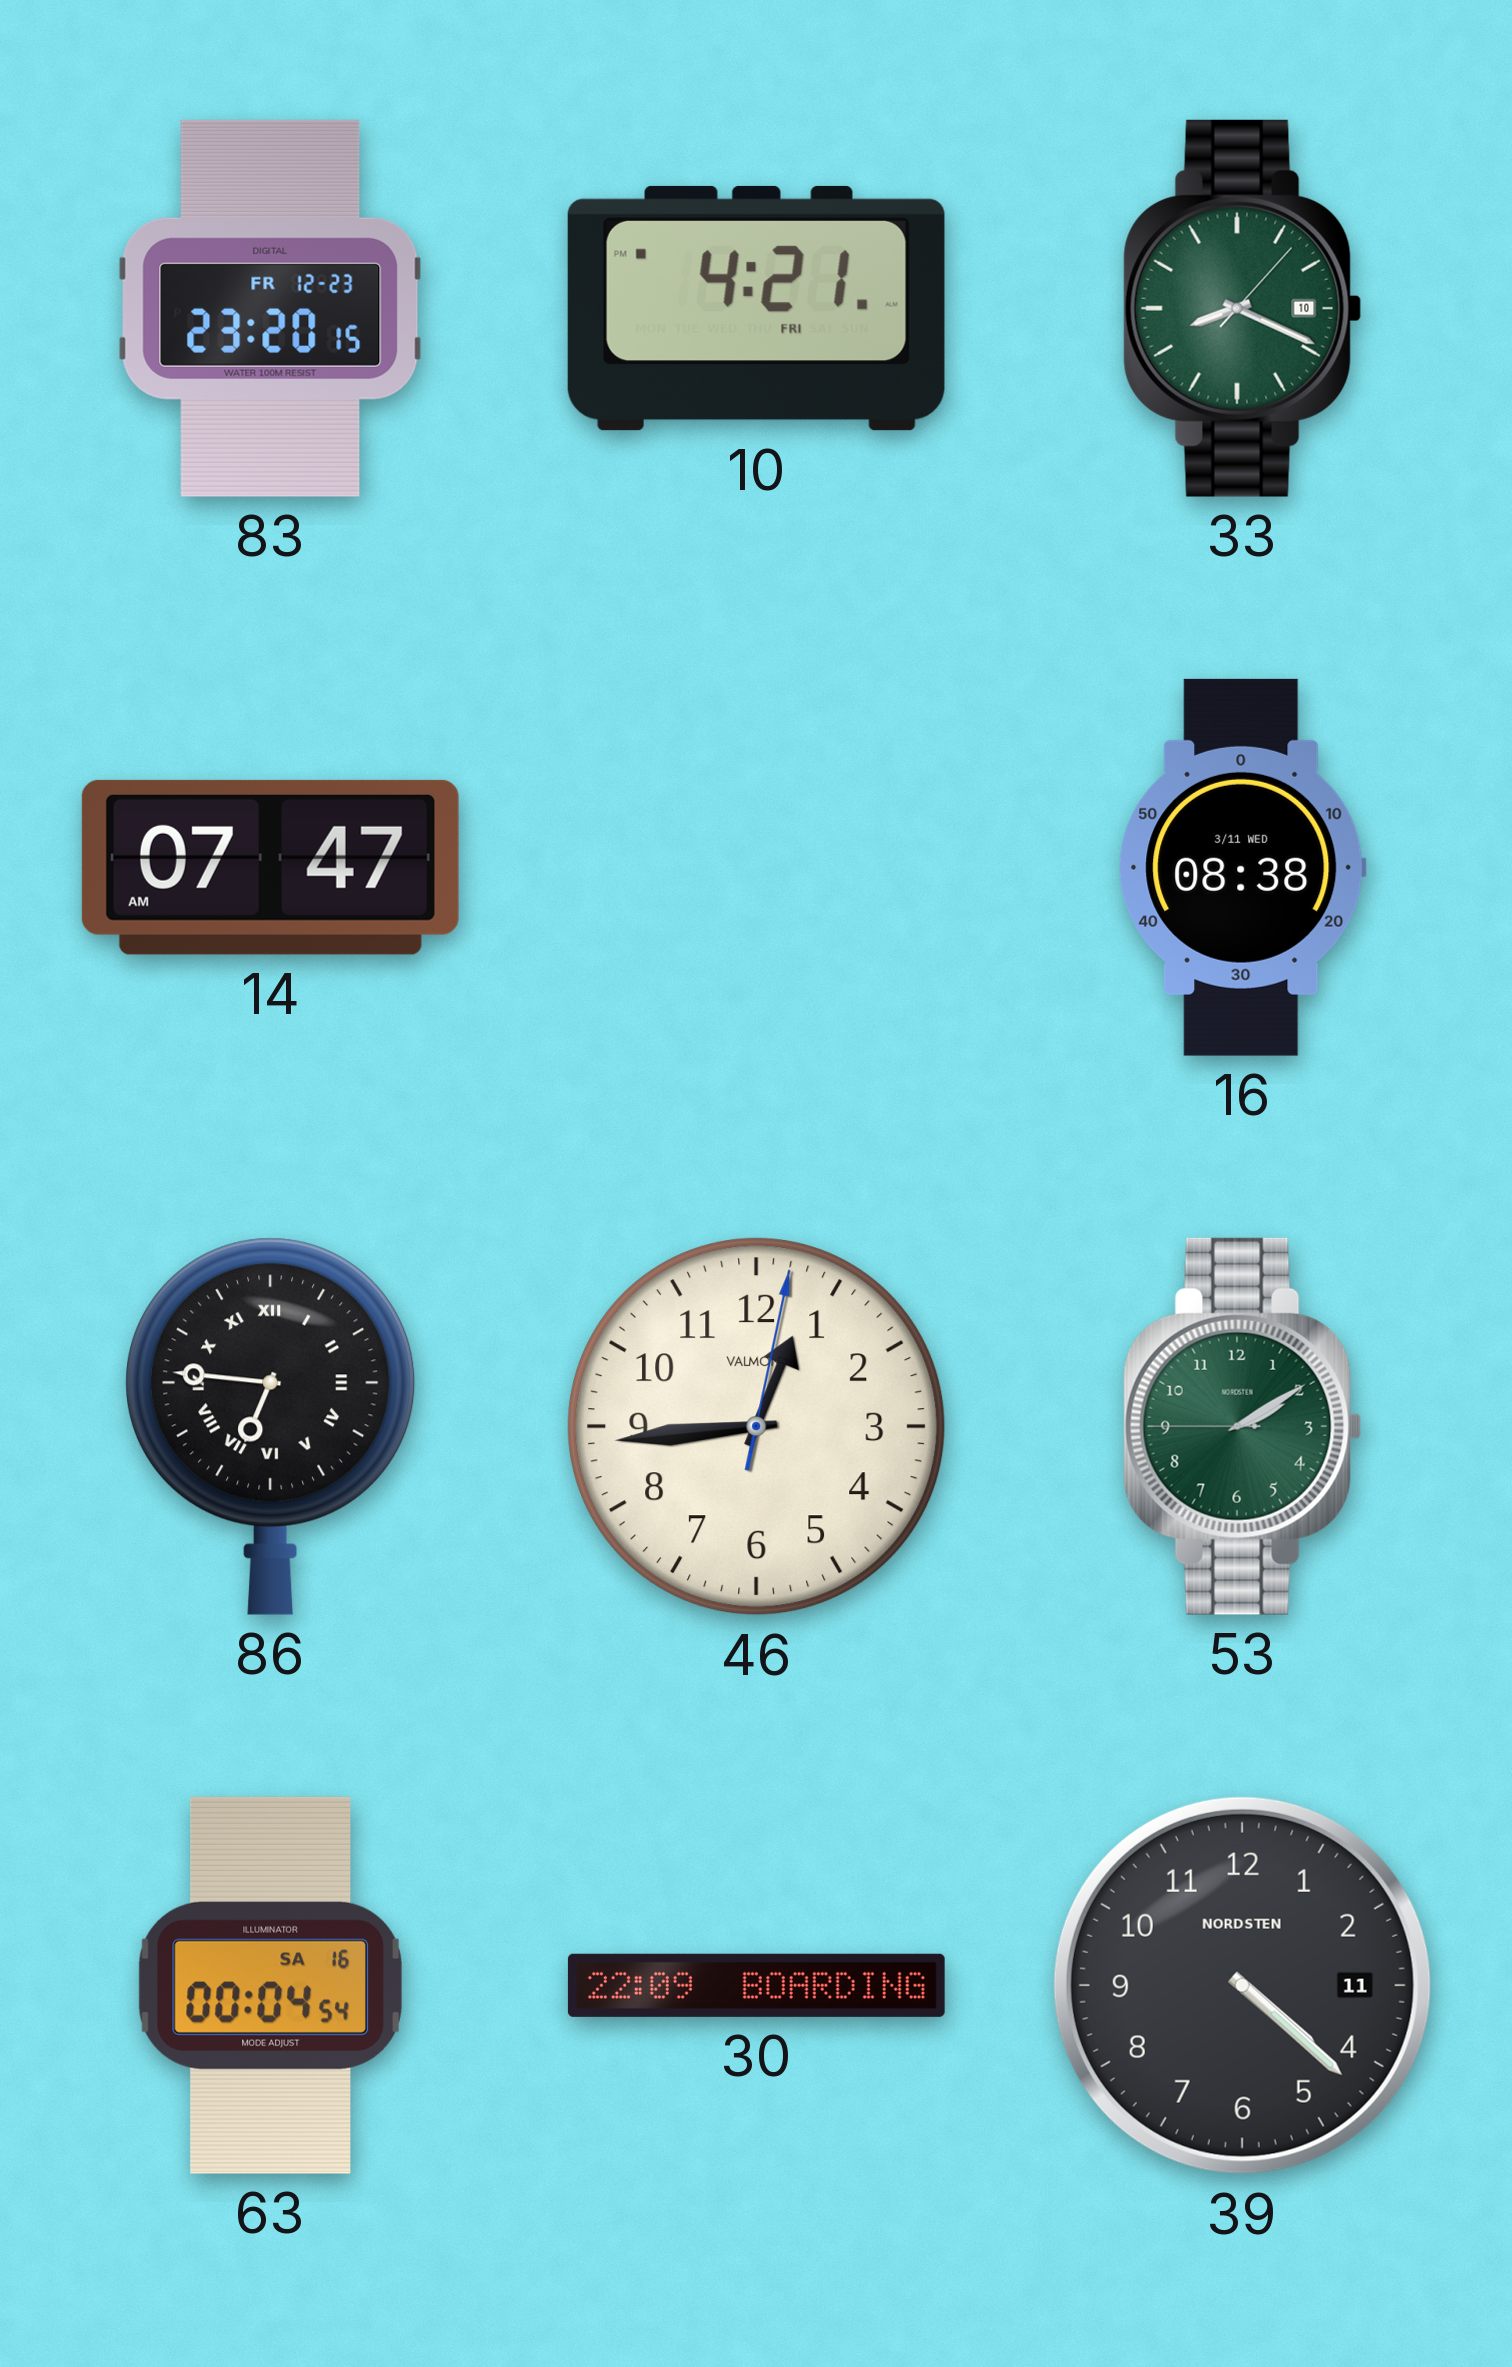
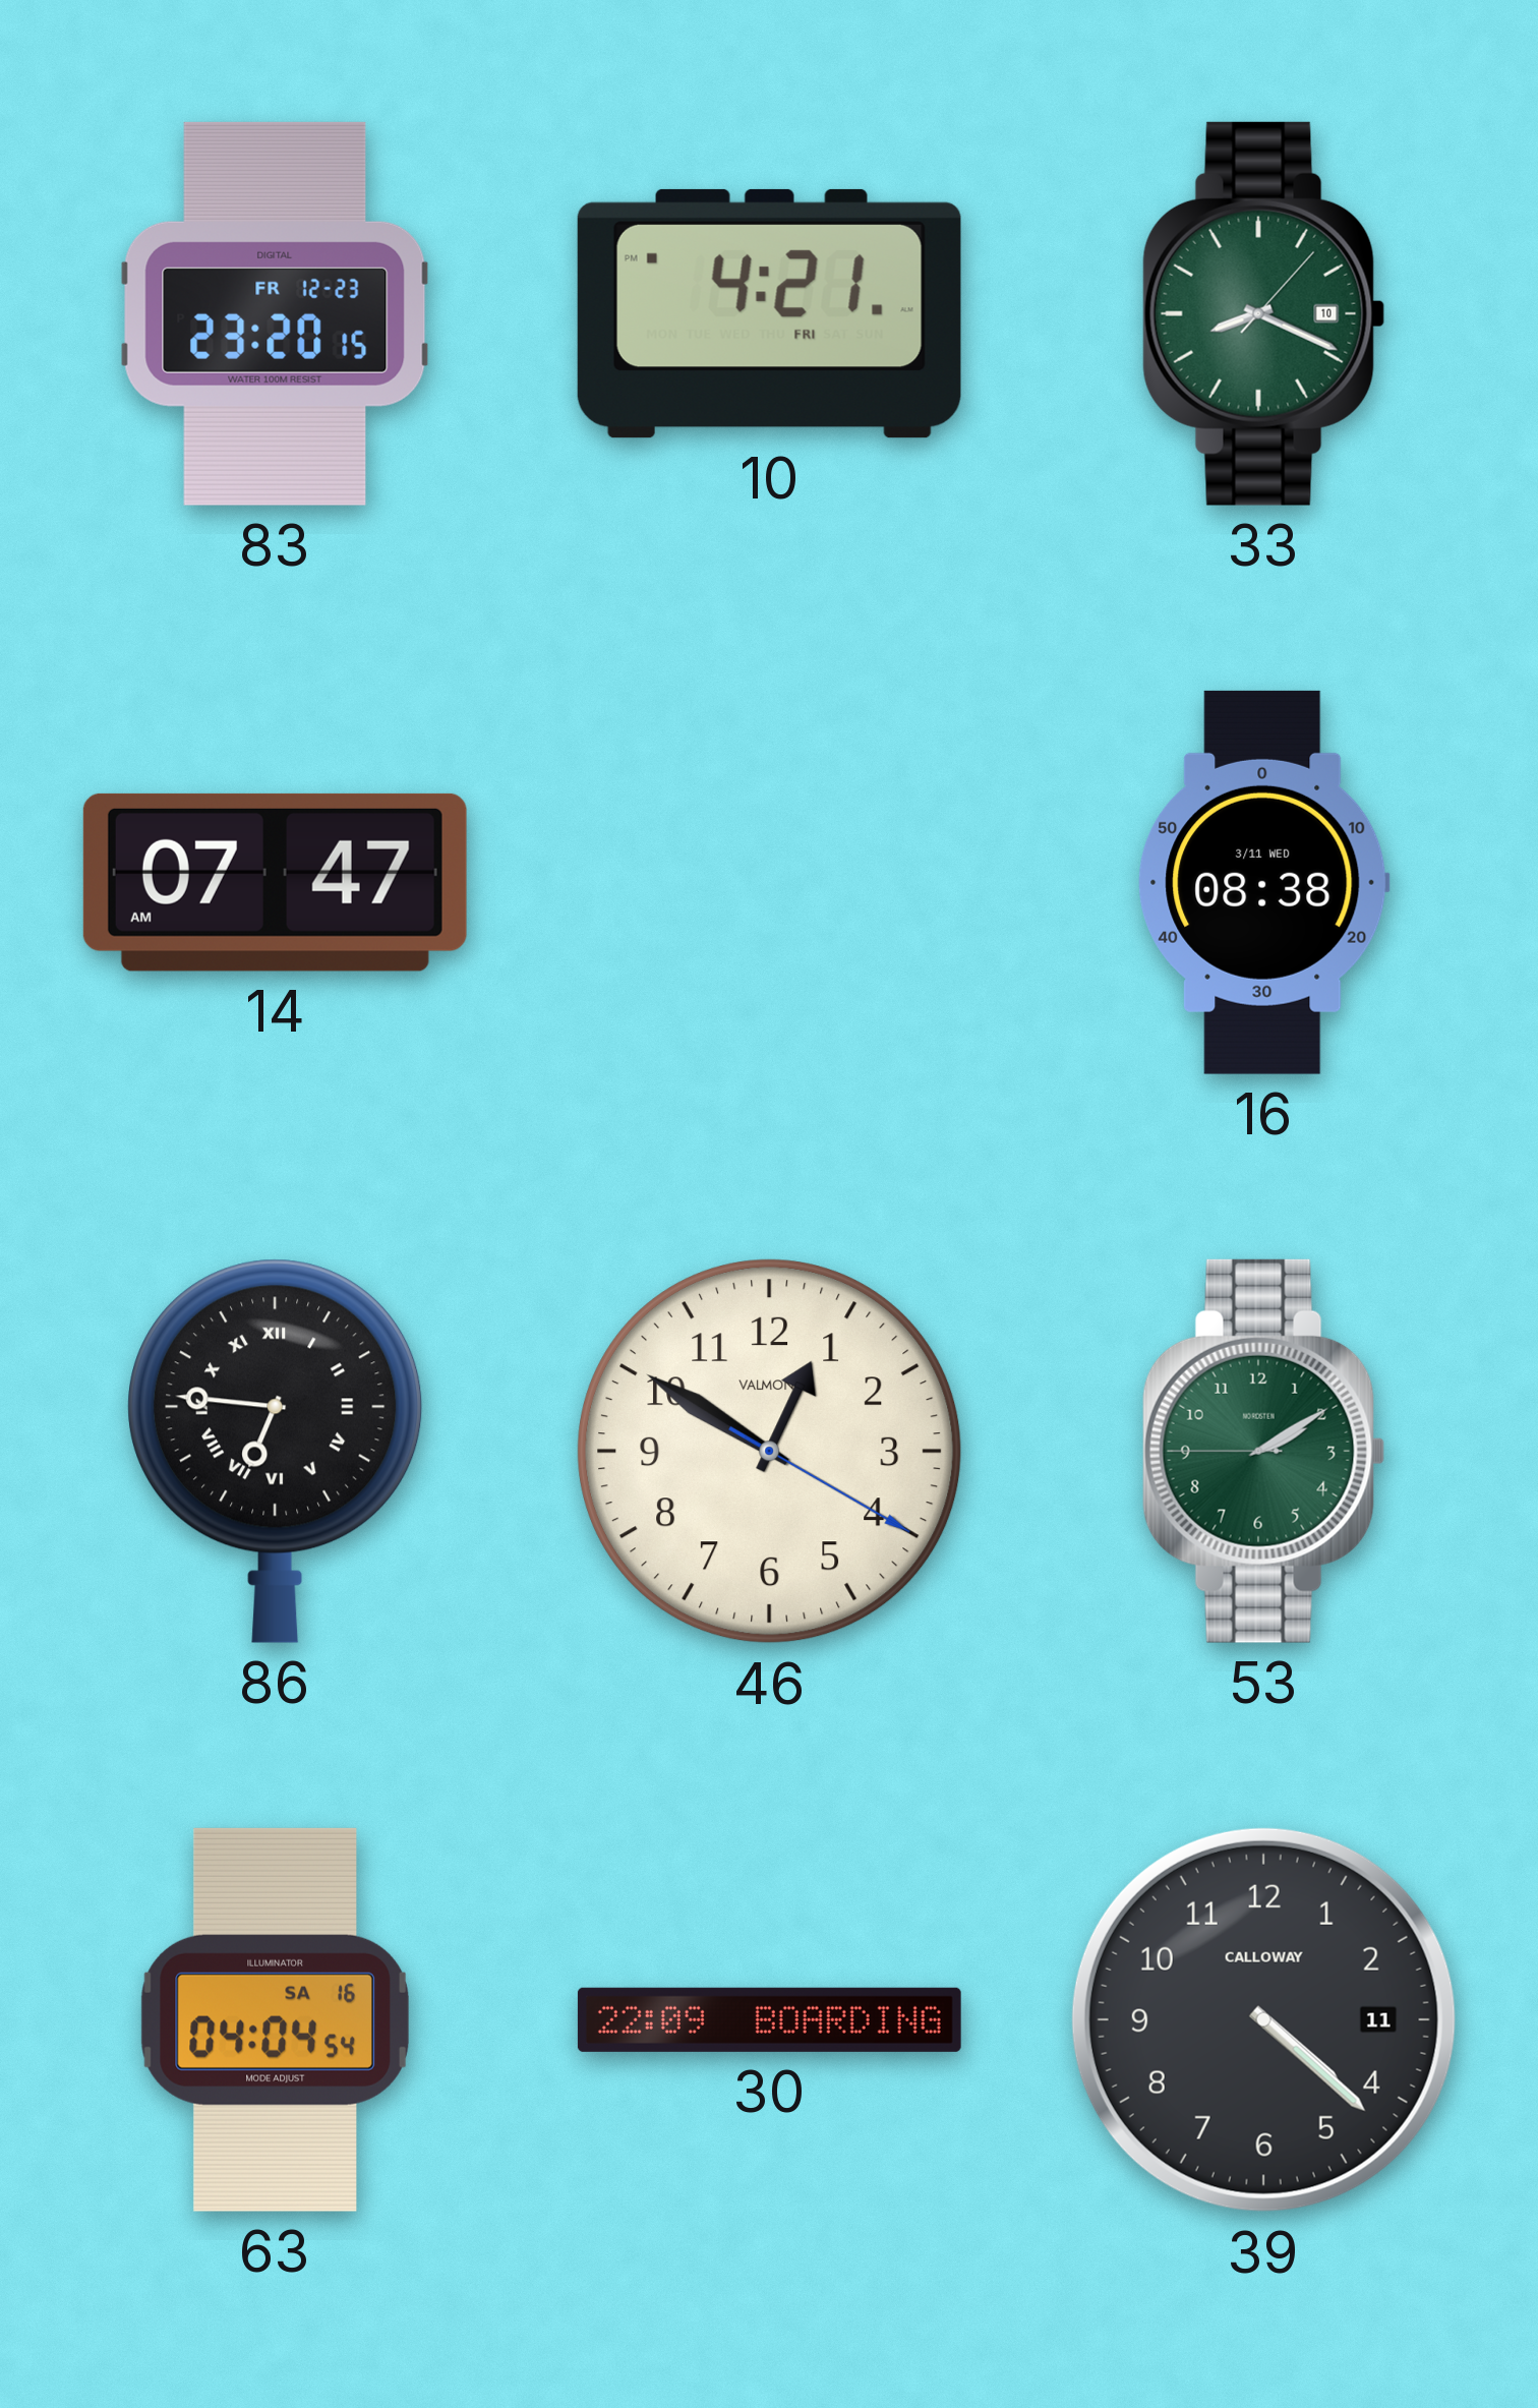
46: 12:44 -> 12:50 (770, 1452)
63: 00:04 -> 04:04 (275, 2019)
39 brand: NORDSTEN -> CALLOWAY (1263, 2019)
